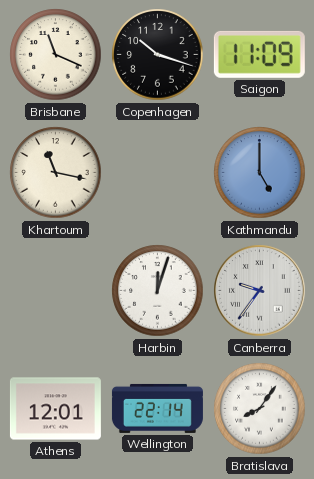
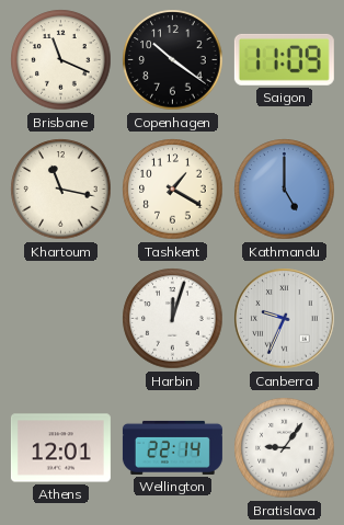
Copenhagen: 10:18 -> 10:21 (173, 60)
Tashkent: none -> 1:20 (173, 190)
Canberra: 9:36 -> 9:34 (285, 319)
Bratislava: 8:06 -> 9:06 (285, 448)
